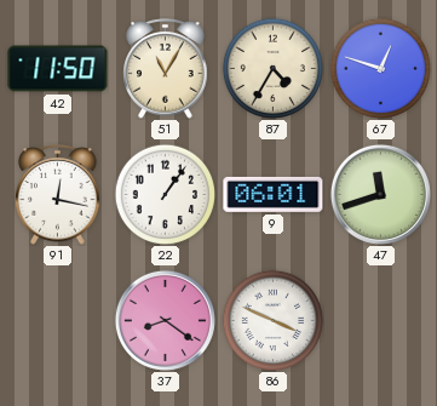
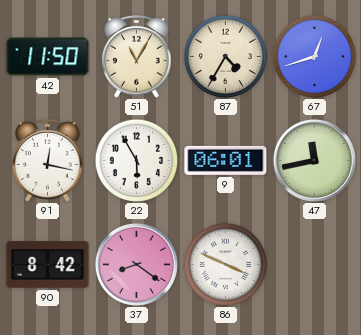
67: 12:48 -> 12:42 (314, 56)
22: 1:06 -> 5:55 (136, 160)
47: 11:42 -> 11:43 (314, 160)
90: none -> 8:42 (48, 265)
